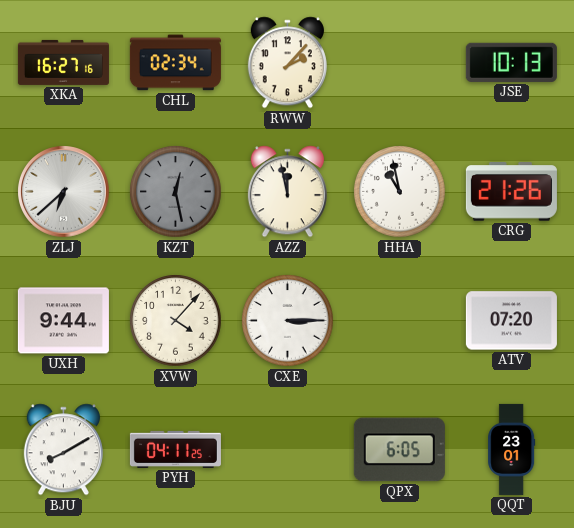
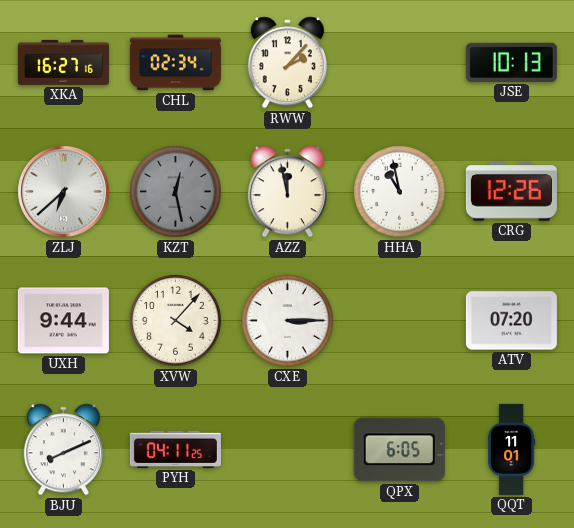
CRG: 21:26 -> 12:26 (511, 192)
BJU: 8:10 -> 8:11 (63, 450)
QQT: 23:01 -> 11:01 (512, 449)
